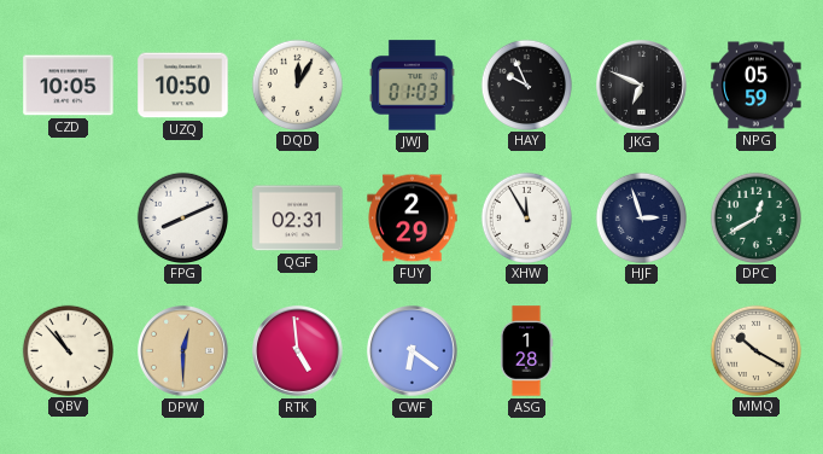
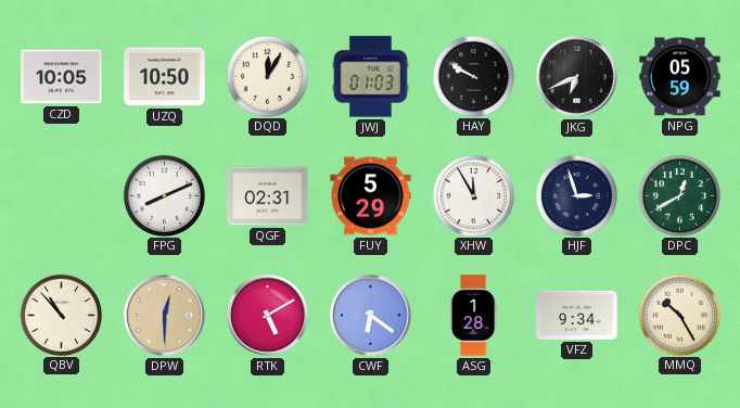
HAY: 9:56 -> 9:50 (473, 76)
JKG: 6:49 -> 6:41 (577, 77)
FUY: 2:29 -> 5:29 (371, 196)
RTK: 4:59 -> 5:10 (268, 316)
VFZ: none -> 9:34 (577, 315)
MMQ: 10:20 -> 10:25 (679, 315)
